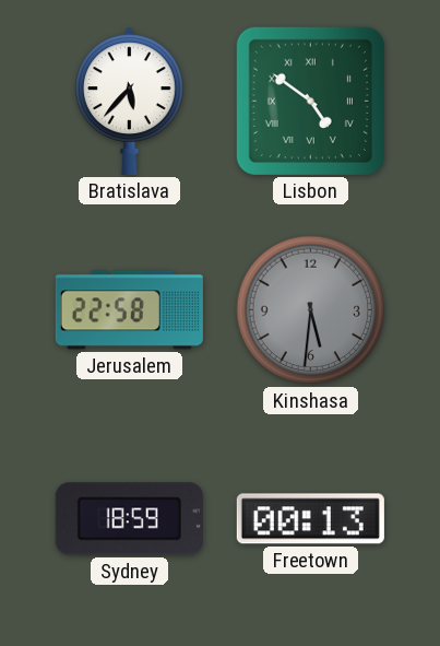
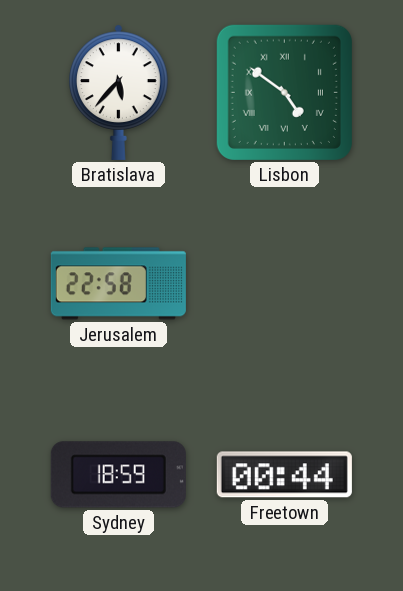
Kinshasa: 5:31 -> none (311, 310)
Freetown: 00:13 -> 00:44 (284, 475)
